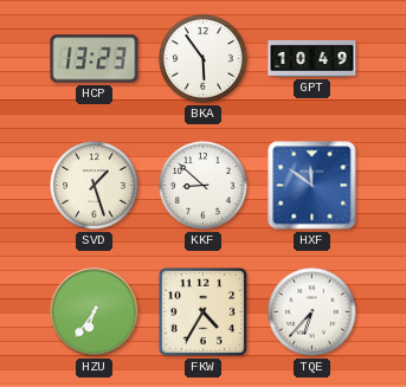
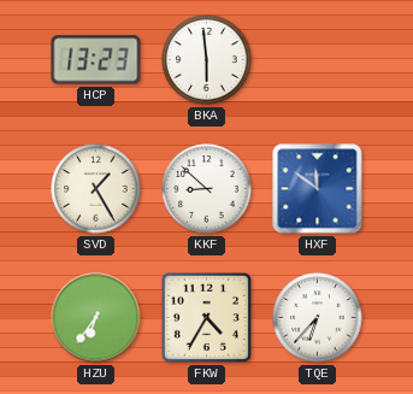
BKA: 5:54 -> 5:59 (207, 60)
GPT: 10:49 -> none (312, 58)
SVD: 1:27 -> 1:25 (96, 189)
